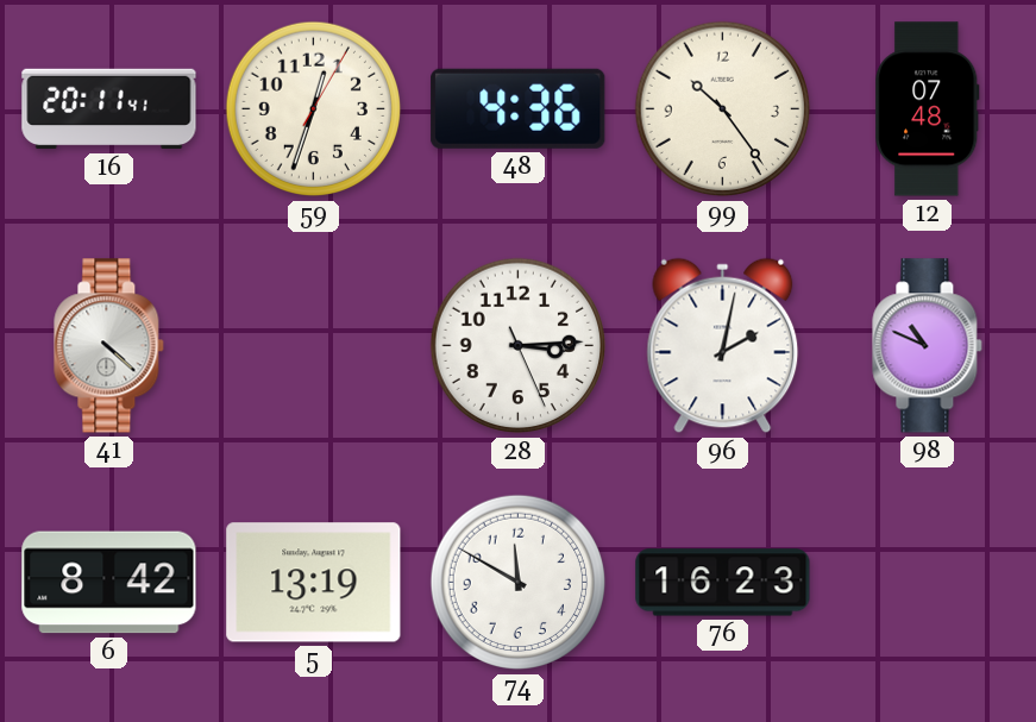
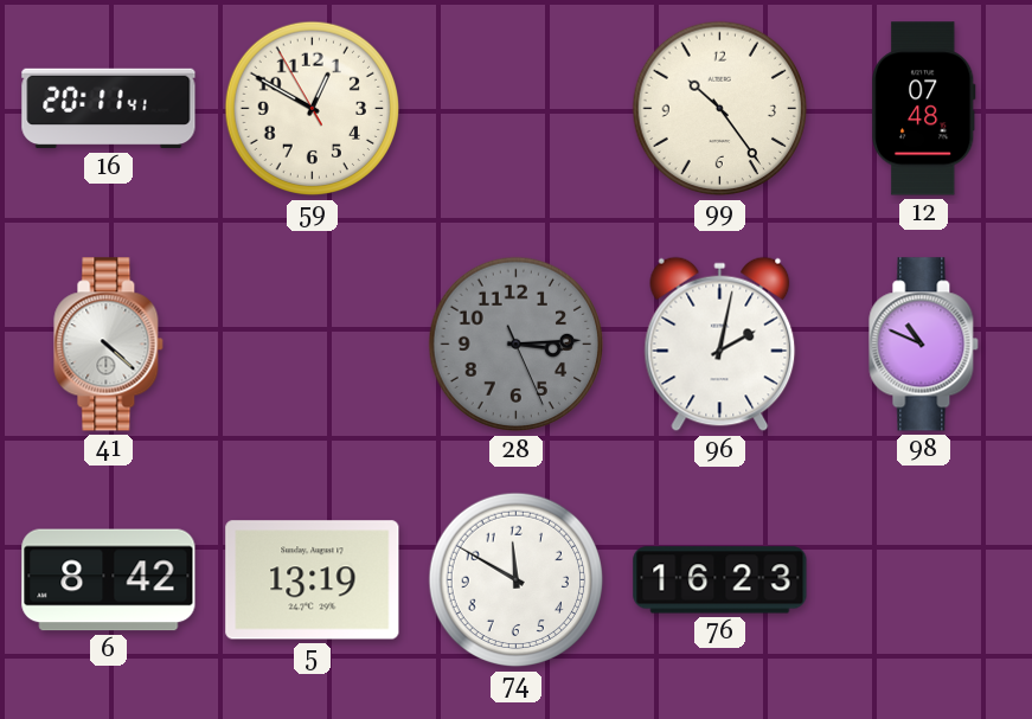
59: 12:33 -> 12:49 (313, 109)
48: 4:36 -> none (519, 108)
28 dial: white -> grey (517, 345)
